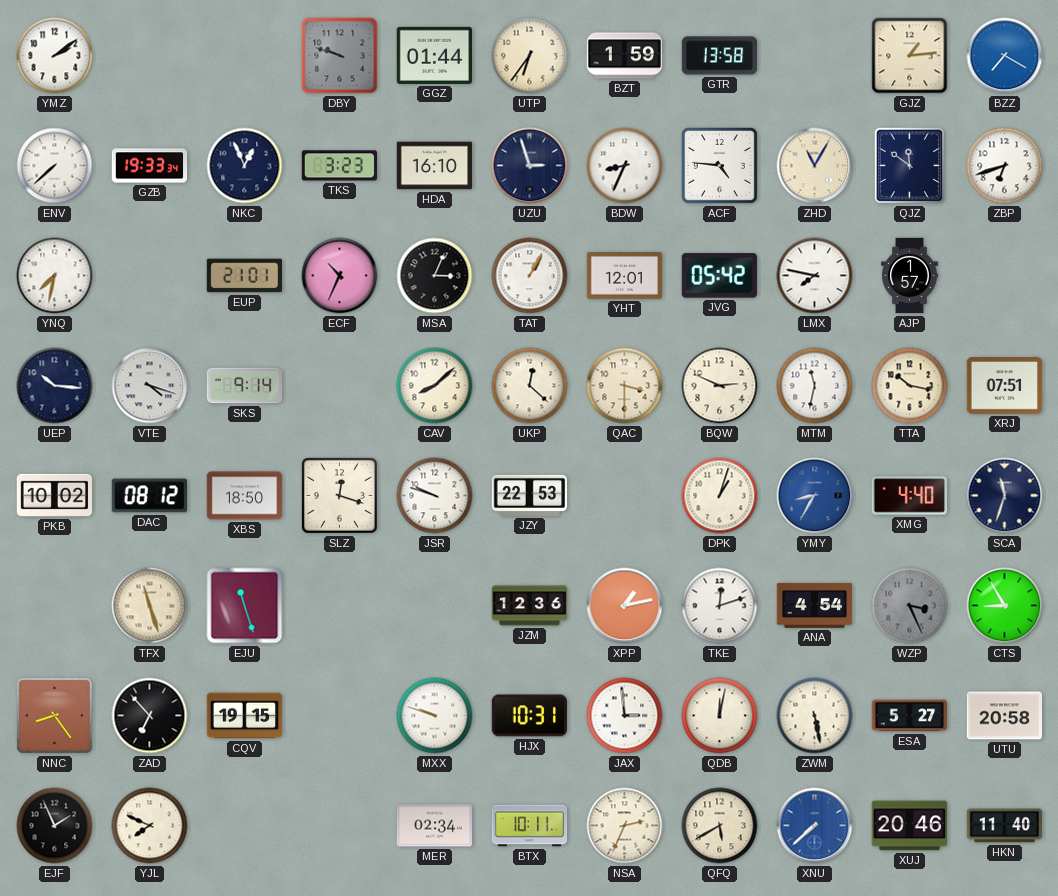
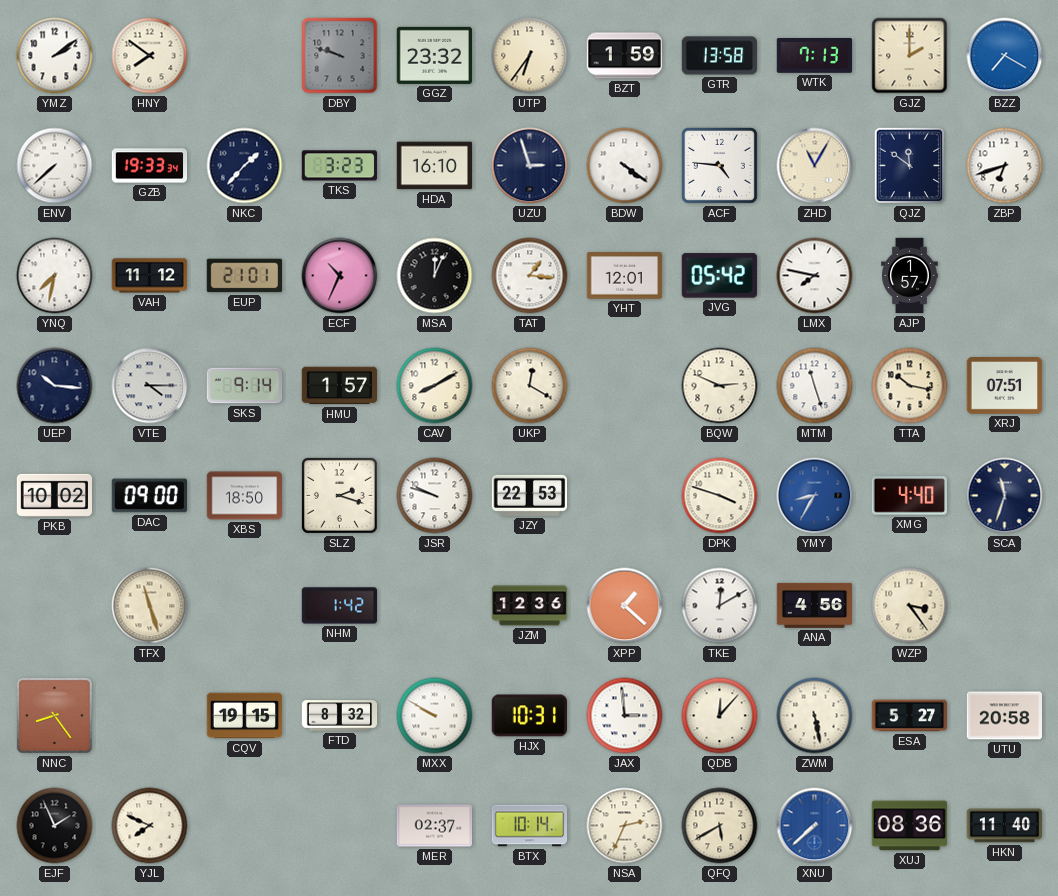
HNY: none -> 7:51 (150, 56)
GGZ: 01:44 -> 23:32 (435, 55)
WTK: none -> 7:13 (815, 56)
GJZ: 1:14 -> 2:00 (910, 56)
NKC: 12:56 -> 1:37 (245, 166)
BDW: 8:34 -> 4:21 (625, 166)
VAH: none -> 11:12 (150, 276)
MSA: 3:04 -> 12:04 (435, 276)
TAT: 1:05 -> 1:16 (530, 276)
VTE: 4:18 -> 4:15 (150, 386)
HMU: none -> 1:57 (340, 386)
CAV: 8:08 -> 8:10 (435, 386)
UKP: 12:22 -> 12:20 (530, 386)
QAC: 3:30 -> none (625, 386)
MTM: 11:32 -> 11:27 (815, 386)
DAC: 08:12 -> 09:00 (149, 496)
SLZ: 12:18 -> 2:18 (339, 495)
DPK: 1:03 -> 3:48 (720, 496)
EJU: 11:27 -> none (245, 606)
NHM: none -> 1:42 (340, 606)
XPP: 1:13 -> 1:22 (625, 606)
TKE: 12:12 -> 12:10 (720, 606)
ANA: 4:54 -> 4:56 (815, 605)
WZP: 3:26 -> 3:24 (910, 606)
WZP dial: grey -> cream (910, 606)
CTS: 8:55 -> none (1005, 606)
ZAD: 6:53 -> none (150, 716)
FTD: none -> 8:32 (340, 716)
MXX: 9:48 -> 9:50 (435, 716)
QDB: 12:02 -> 12:07 (720, 716)
MER: 02:34 -> 02:37 (435, 826)
BTX: 10:11 -> 10:14 (530, 826)
XUJ: 20:46 -> 08:36 (910, 826)
